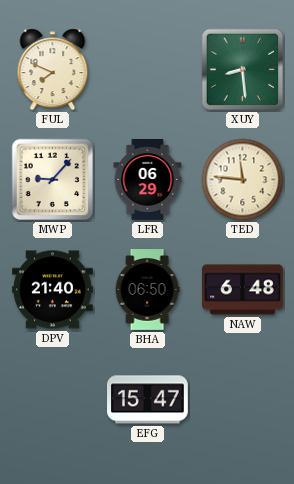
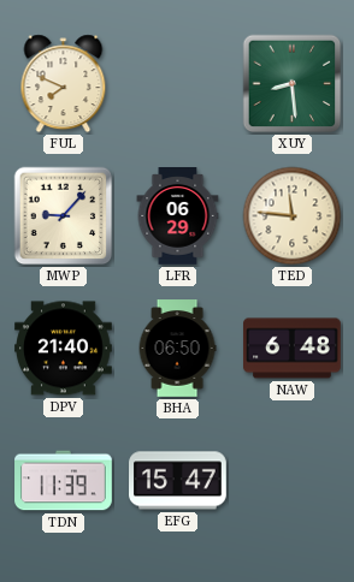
TDN: none -> 11:39 (64, 481)
